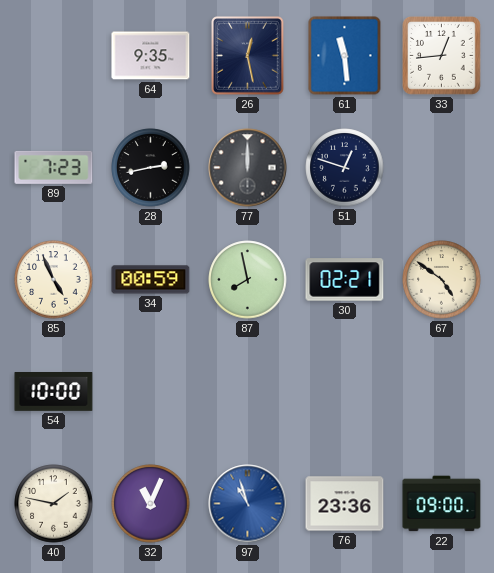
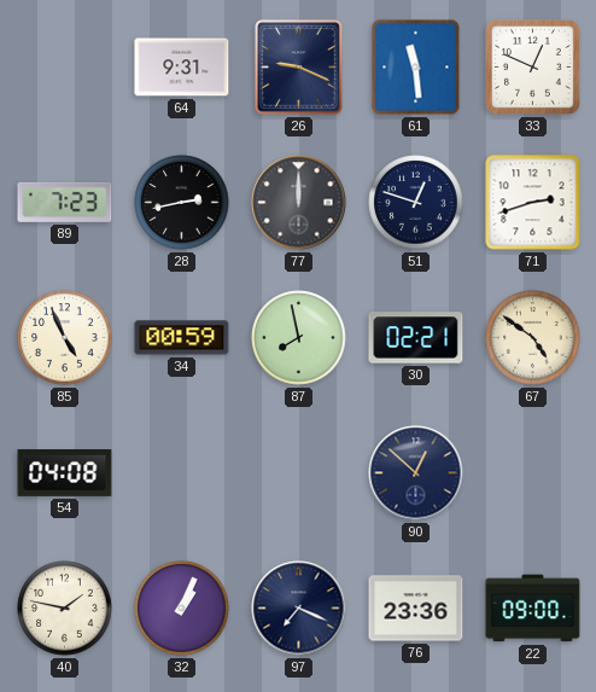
64: 9:35 -> 9:31 (182, 68)
26: 12:28 -> 9:19 (299, 68)
33: 12:44 -> 12:49 (533, 68)
71: none -> 2:42 (533, 203)
54: 10:00 -> 04:08 (65, 473)
90: none -> 12:52 (416, 473)
32: 11:04 -> 1:04 (182, 609)
97: 10:57 -> 7:19 (299, 609)
97 dial: blue -> navy (299, 609)
